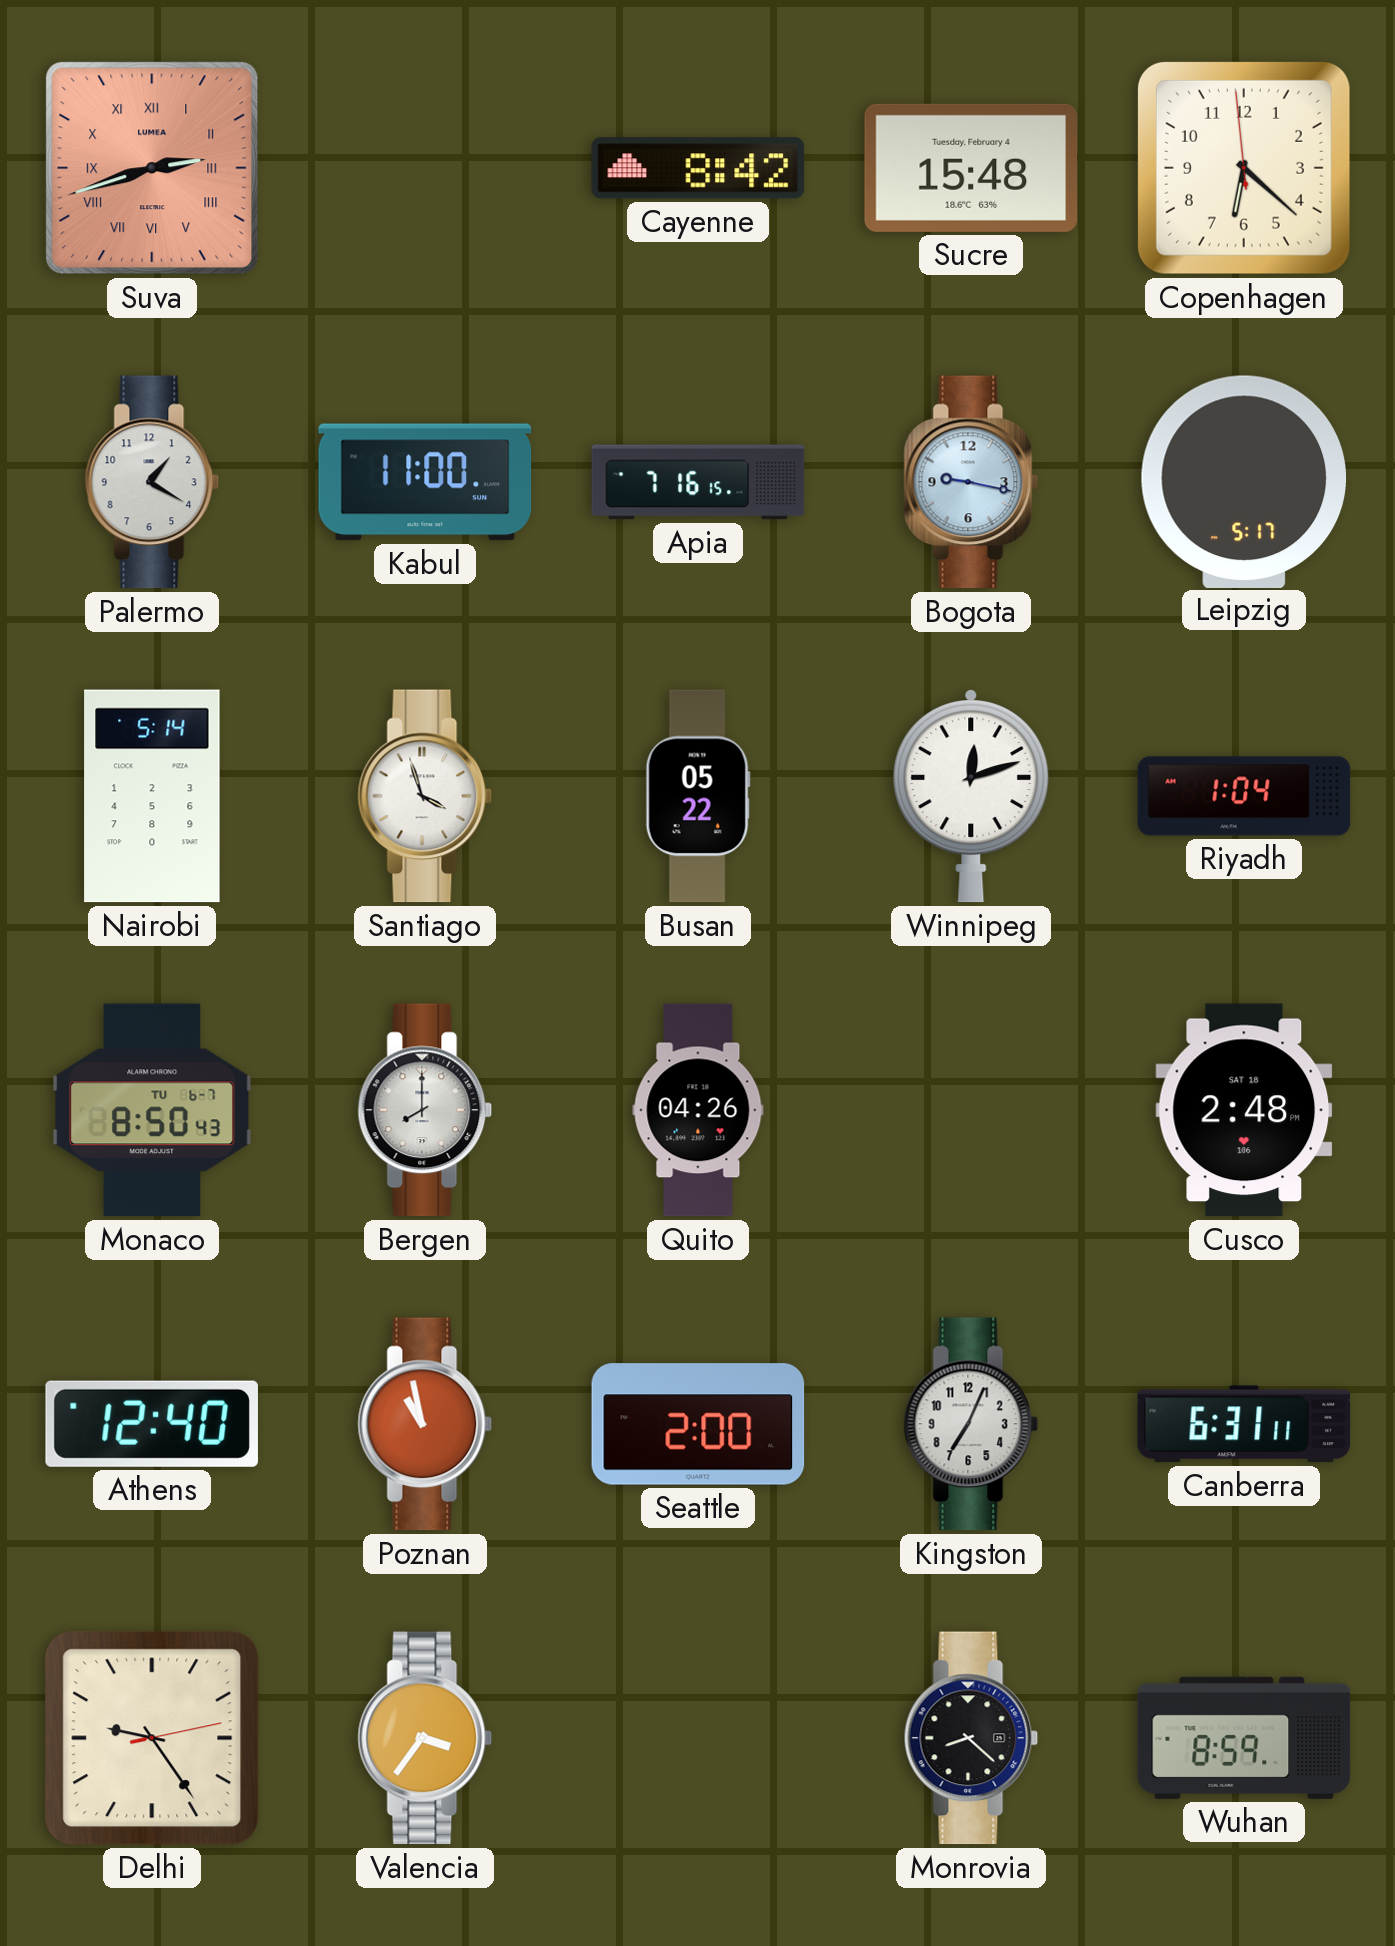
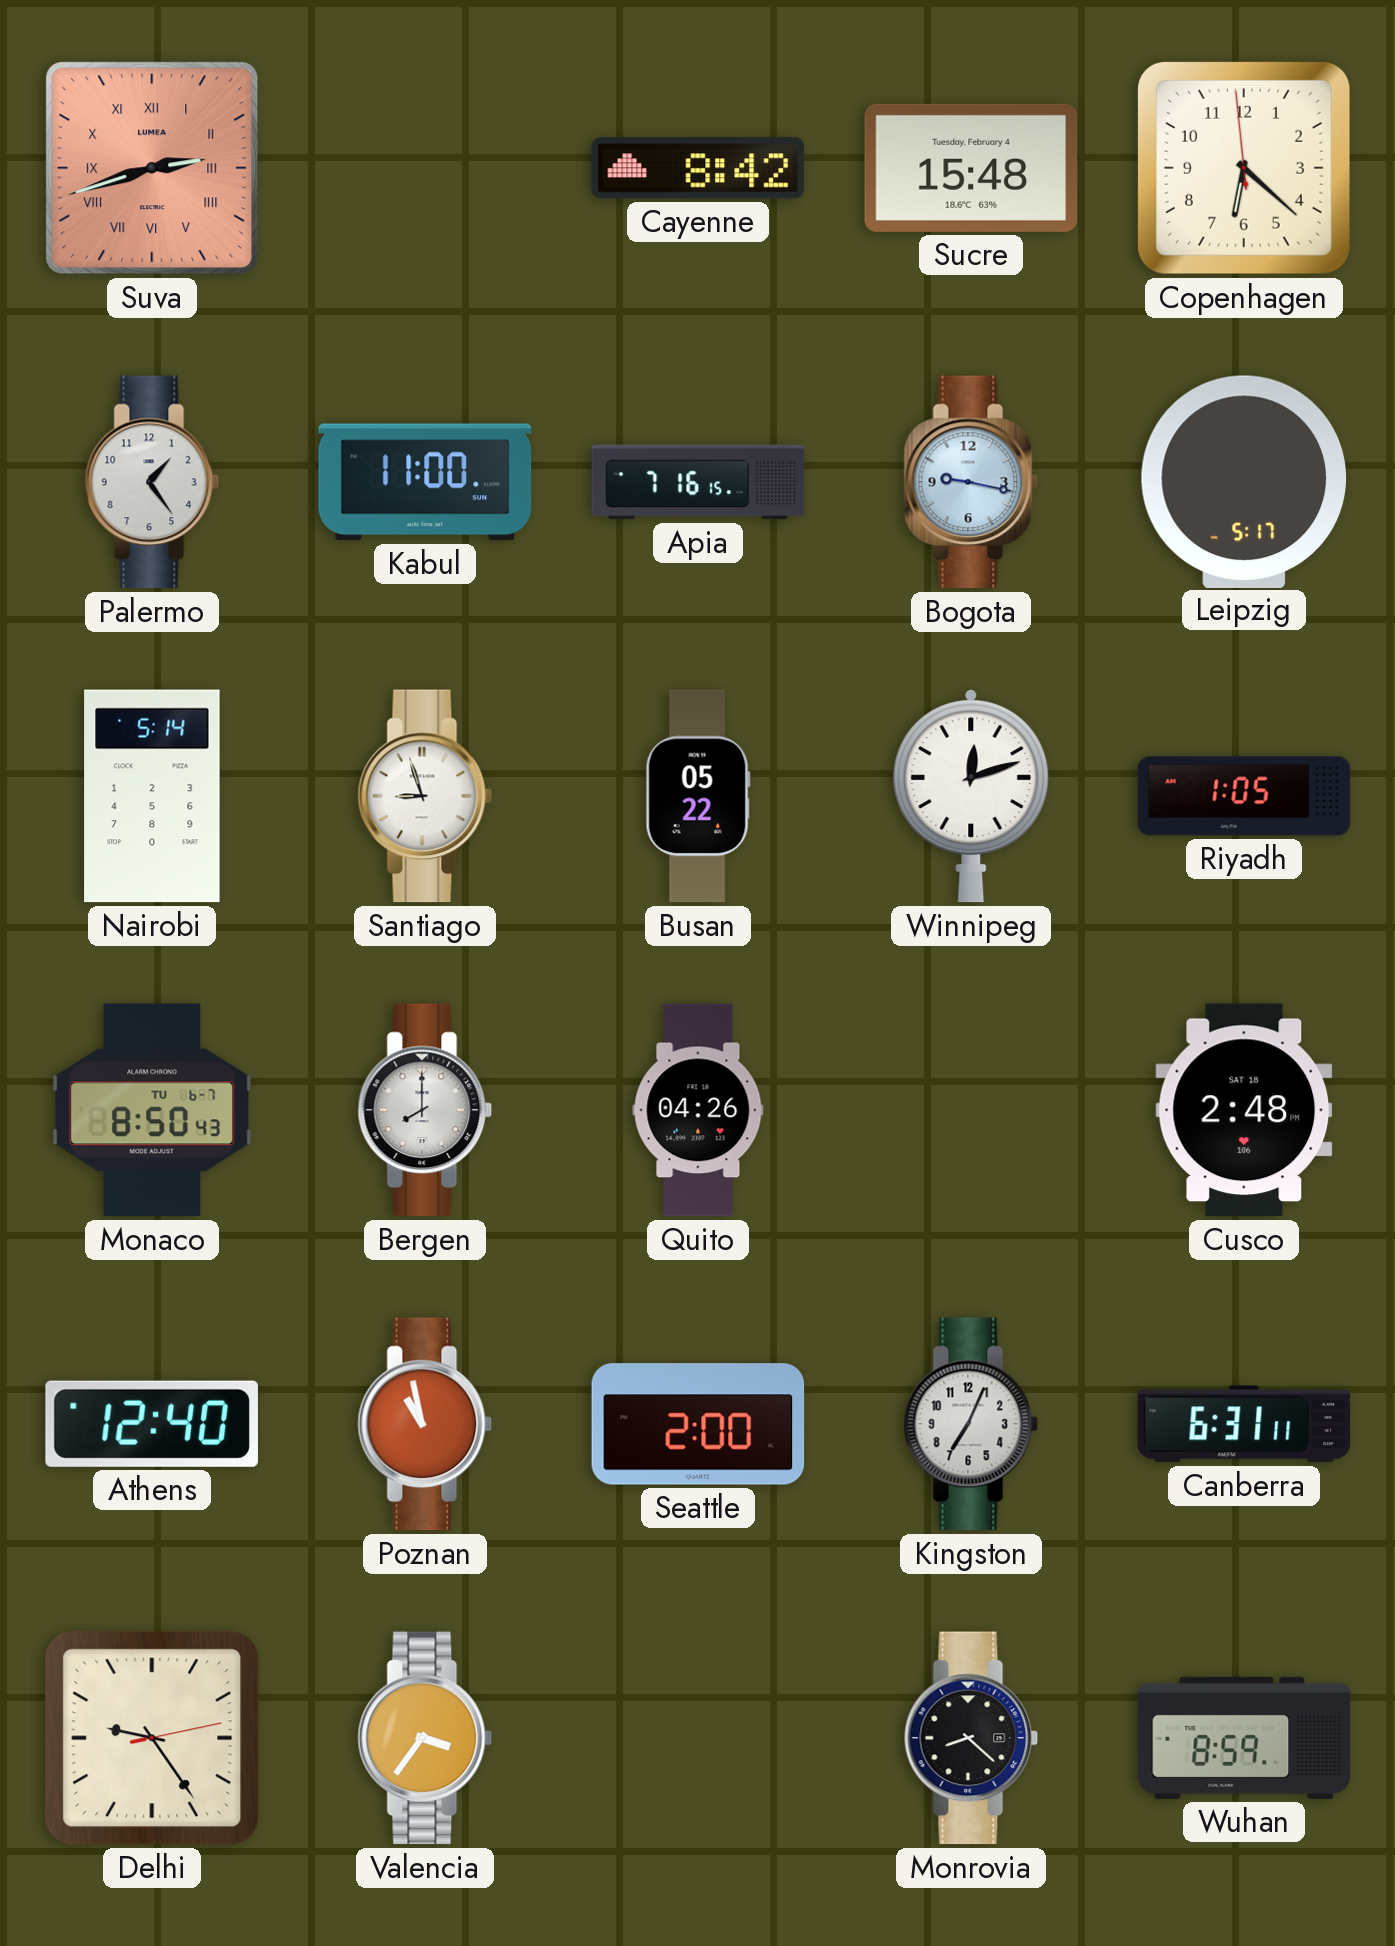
Palermo: 1:20 -> 1:24 (152, 482)
Santiago: 3:57 -> 8:57 (425, 796)
Riyadh: 1:04 -> 1:05 (1244, 796)
